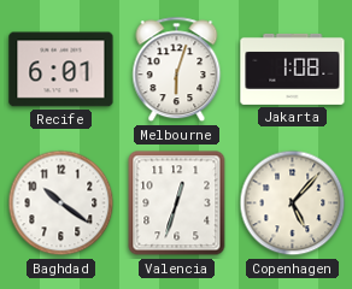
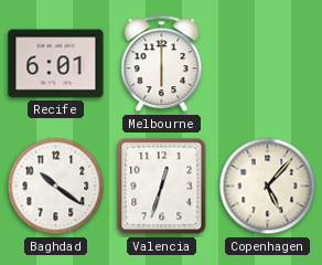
Melbourne: 6:03 -> 6:00 (162, 64)
Jakarta: 1:08 -> none (293, 69)
